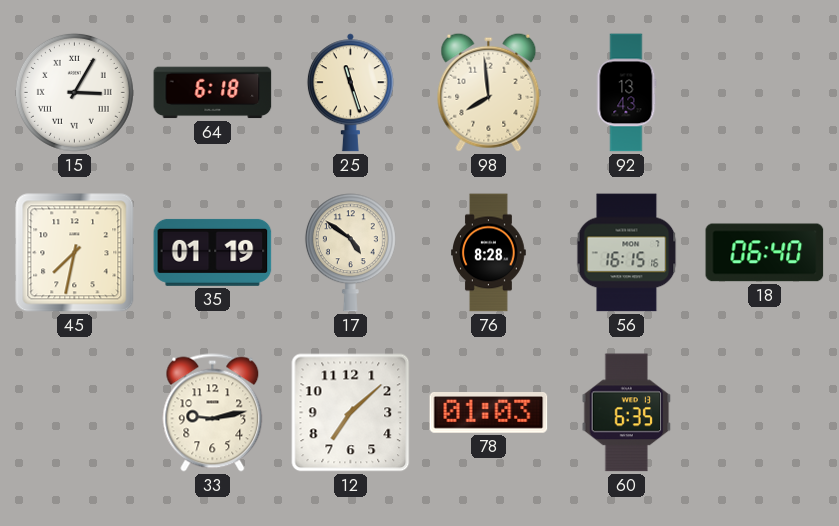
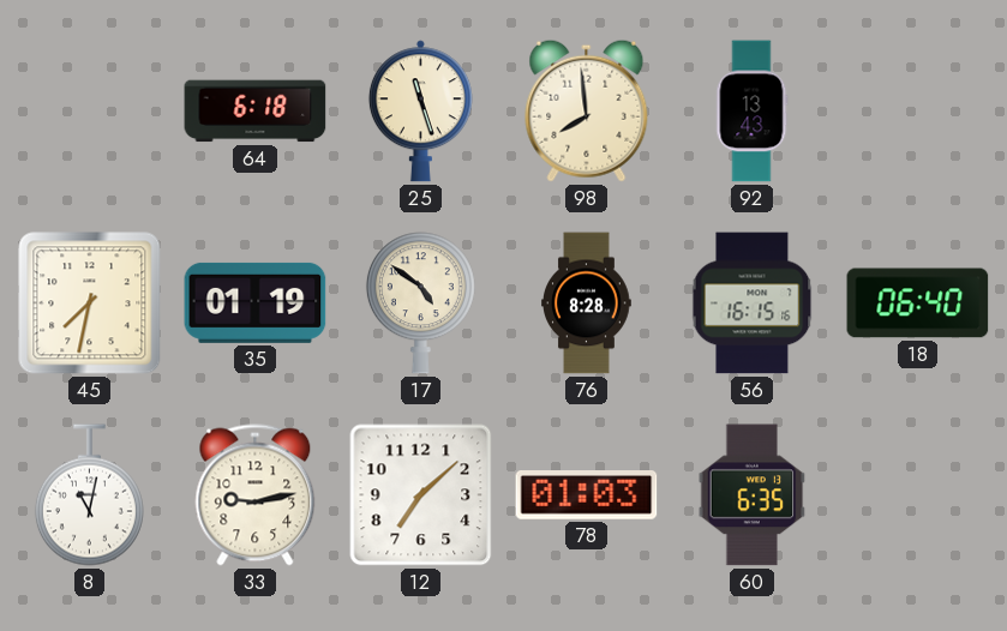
15: 3:05 -> none (74, 92)
8: none -> 11:02 (89, 495)
